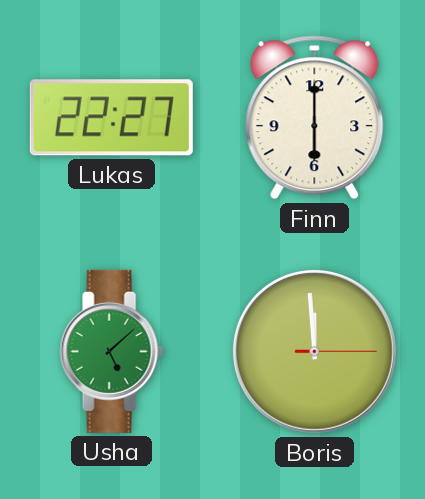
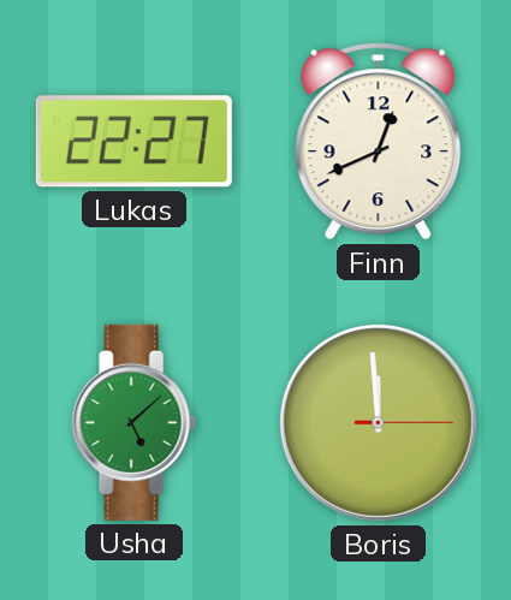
Finn: 6:00 -> 12:41 (379, 142)
